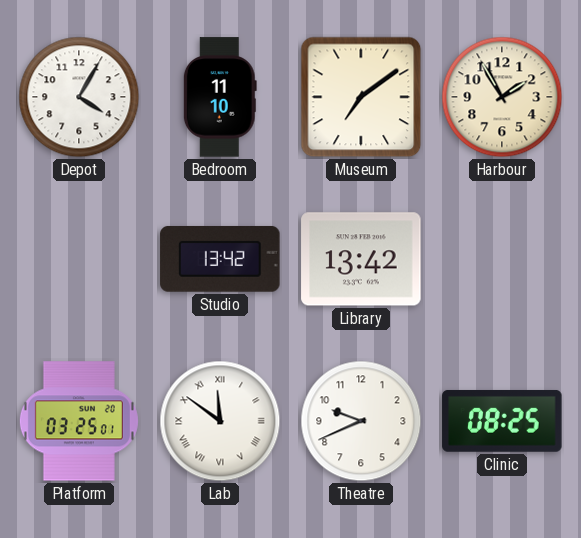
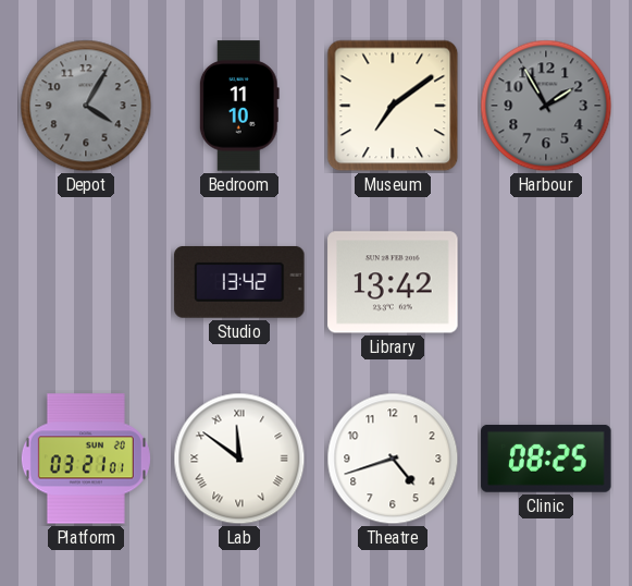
Depot dial: white -> grey (86, 106)
Harbour dial: cream -> grey (546, 106)
Platform: 03:25 -> 03:21 (86, 459)
Theatre: 9:41 -> 4:42 (393, 459)
